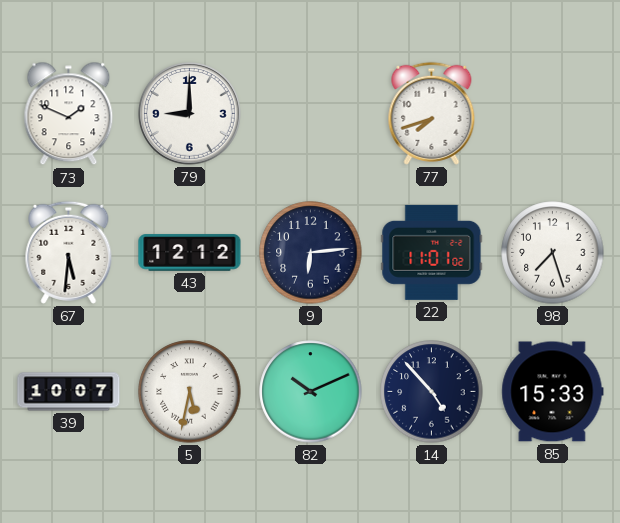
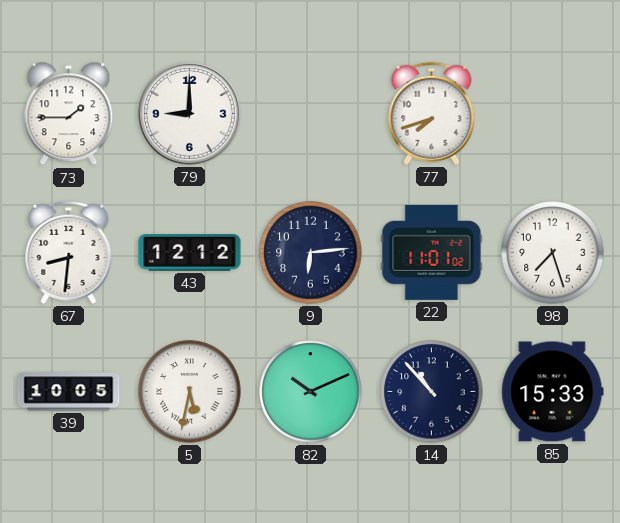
73: 1:49 -> 1:45 (69, 114)
67: 5:31 -> 8:31 (69, 252)
39: 10:07 -> 10:05 (69, 392)
14: 4:53 -> 10:53 (432, 392)
